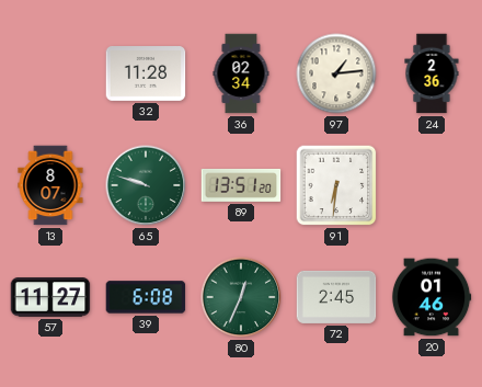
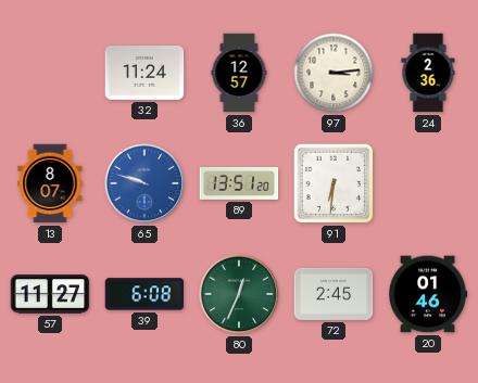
32: 11:28 -> 11:24 (144, 74)
36: 02:34 -> 12:57 (239, 73)
97: 1:14 -> 3:14 (334, 73)
65 dial: green -> blue (144, 183)
